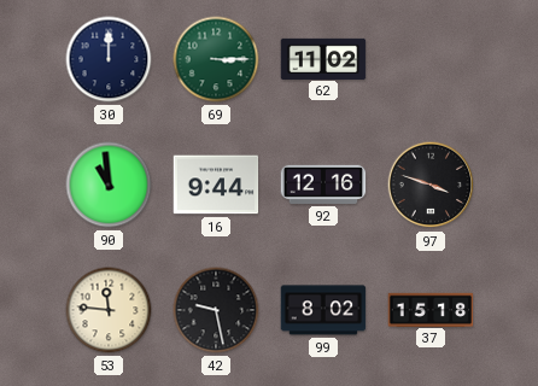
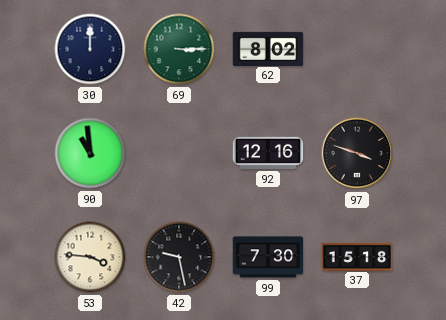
62: 11:02 -> 8:02 (268, 48)
16: 9:44 -> none (216, 185)
53: 11:46 -> 3:46 (90, 257)
99: 8:02 -> 7:30 (268, 257)
